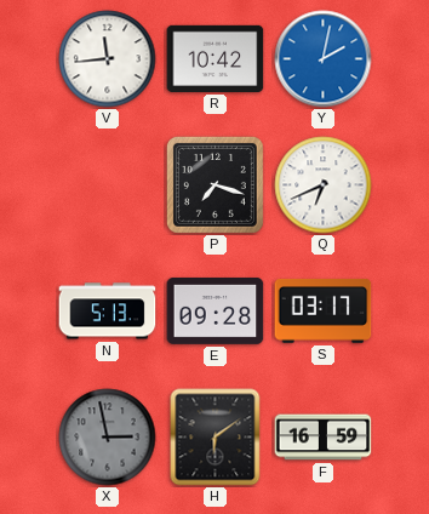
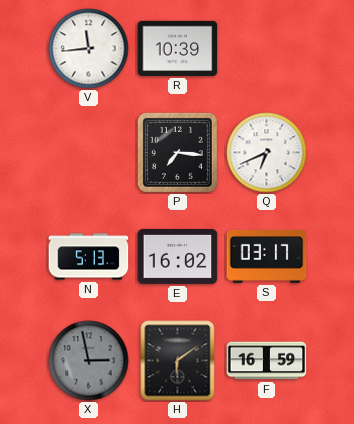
R: 10:42 -> 10:39 (178, 48)
Y: 2:02 -> none (324, 59)
P: 7:18 -> 7:16 (177, 152)
E: 09:28 -> 16:02 (178, 256)
